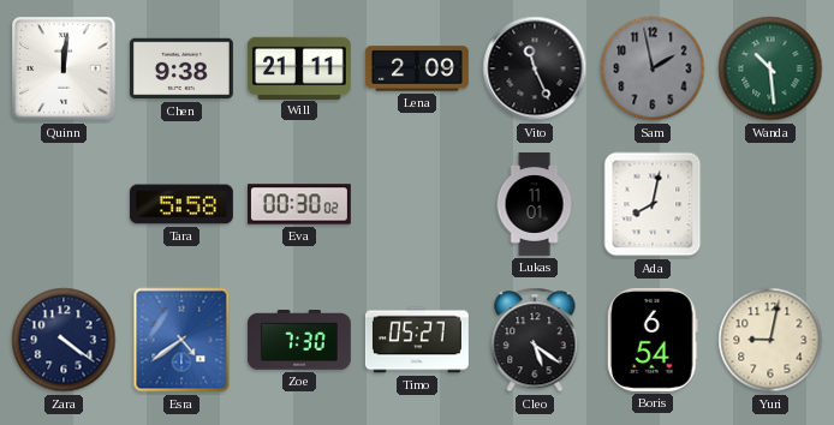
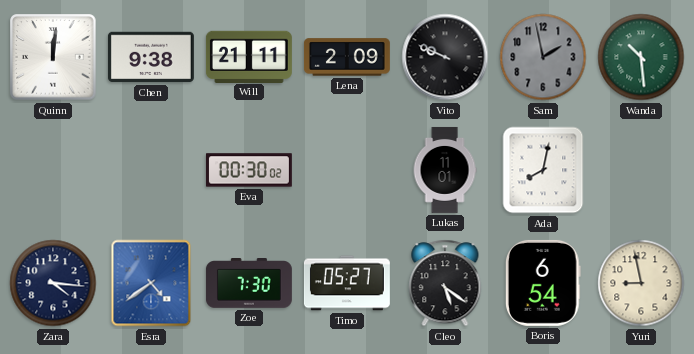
Vito: 11:26 -> 9:49 (445, 57)
Tara: 5:58 -> none (181, 204)
Zara: 4:21 -> 4:16 (53, 283)
Yuri: 9:02 -> 8:58 (641, 283)
